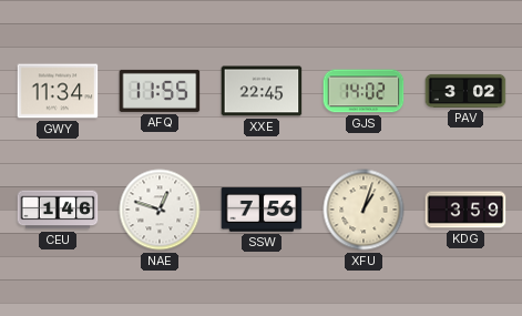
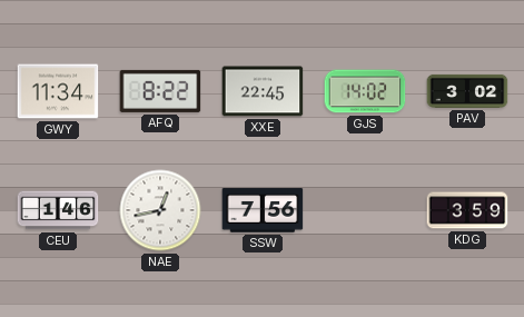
AFQ: 11:55 -> 8:22 (160, 91)
NAE: 12:48 -> 12:43 (160, 210)
XFU: 1:03 -> none (364, 210)
